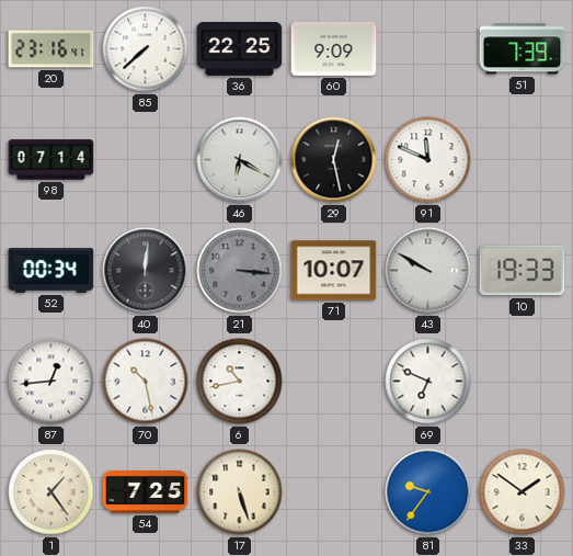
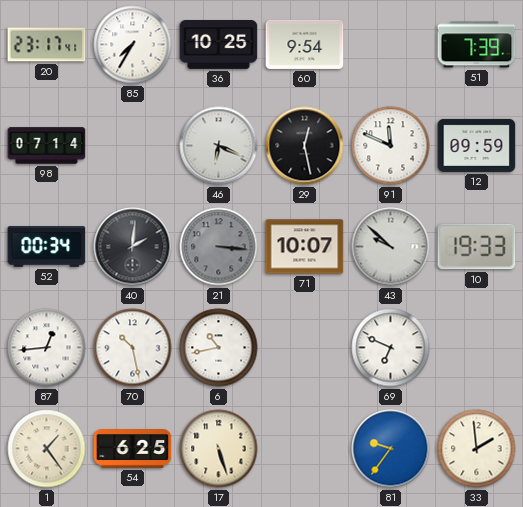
20: 23:16 -> 23:17 (47, 45)
85: 7:38 -> 7:35 (133, 45)
36: 22:25 -> 10:25 (219, 45)
60: 9:09 -> 9:54 (305, 44)
46: 6:20 -> 6:19 (219, 146)
12: none -> 09:59 (477, 145)
40: 12:01 -> 2:01 (133, 247)
43: 9:50 -> 9:52 (391, 247)
54: 7:25 -> 6:25 (133, 449)
33: 1:51 -> 1:59 (477, 449)
